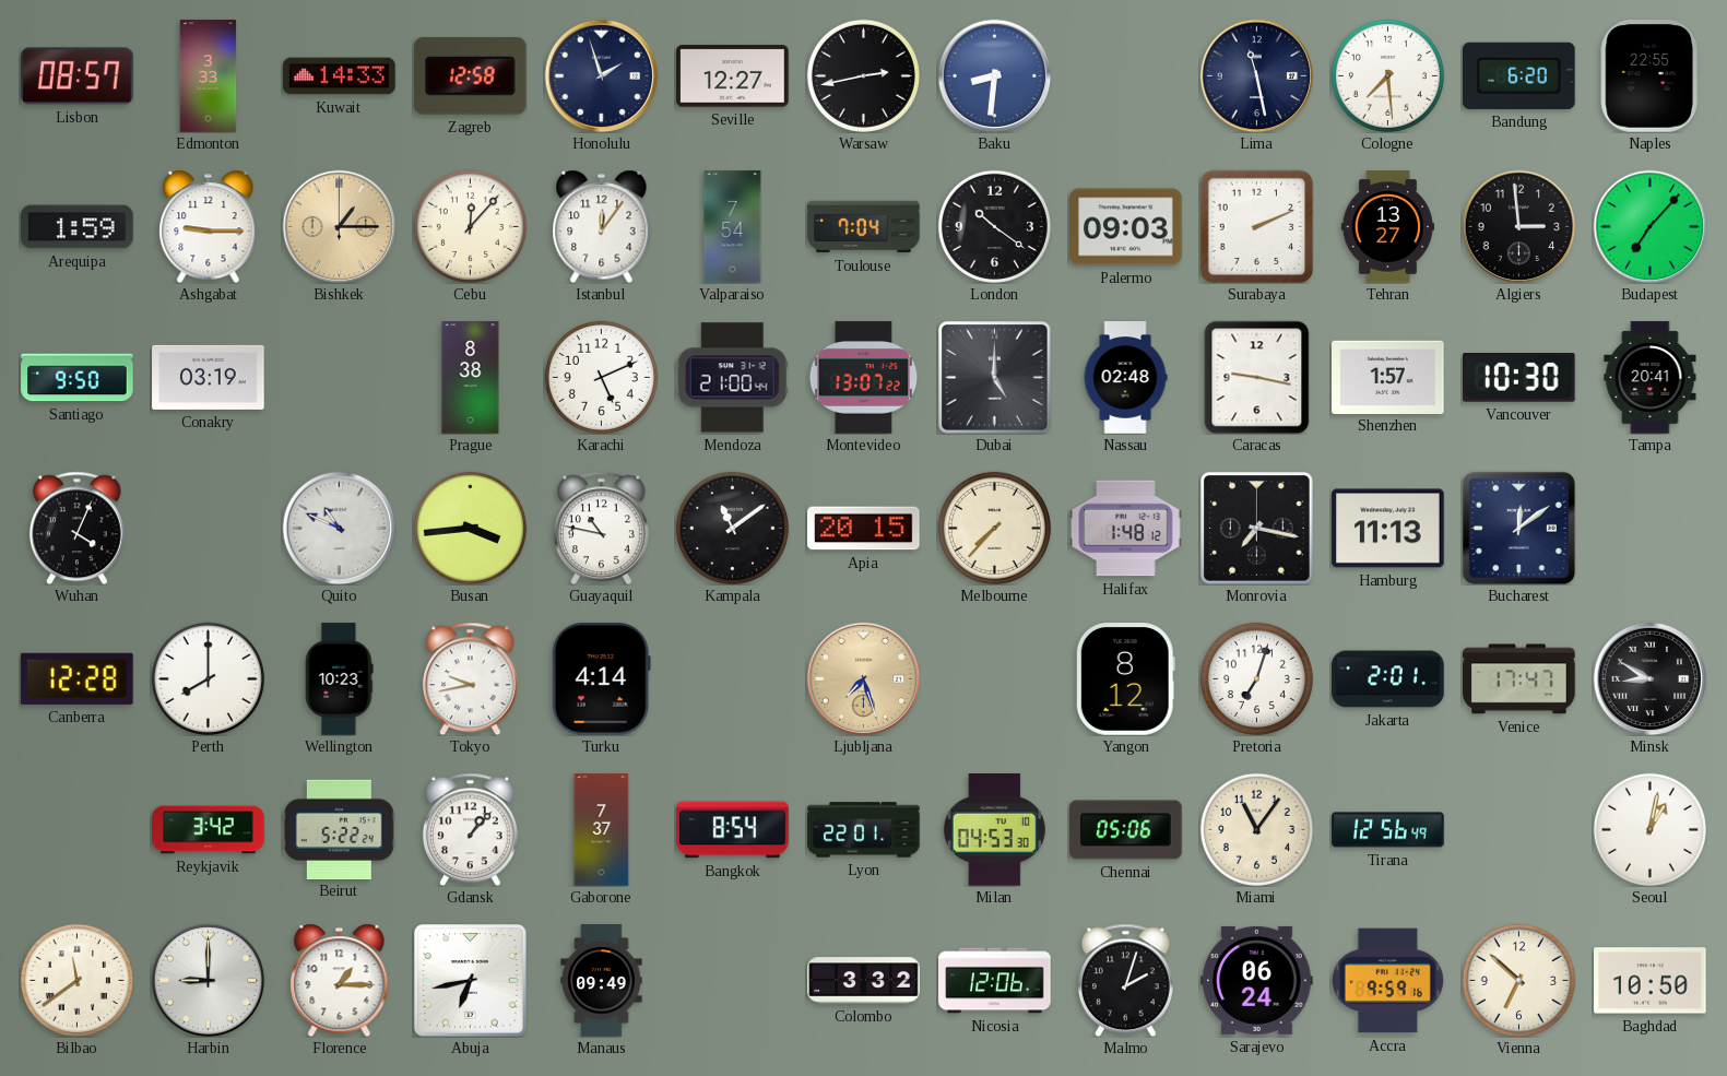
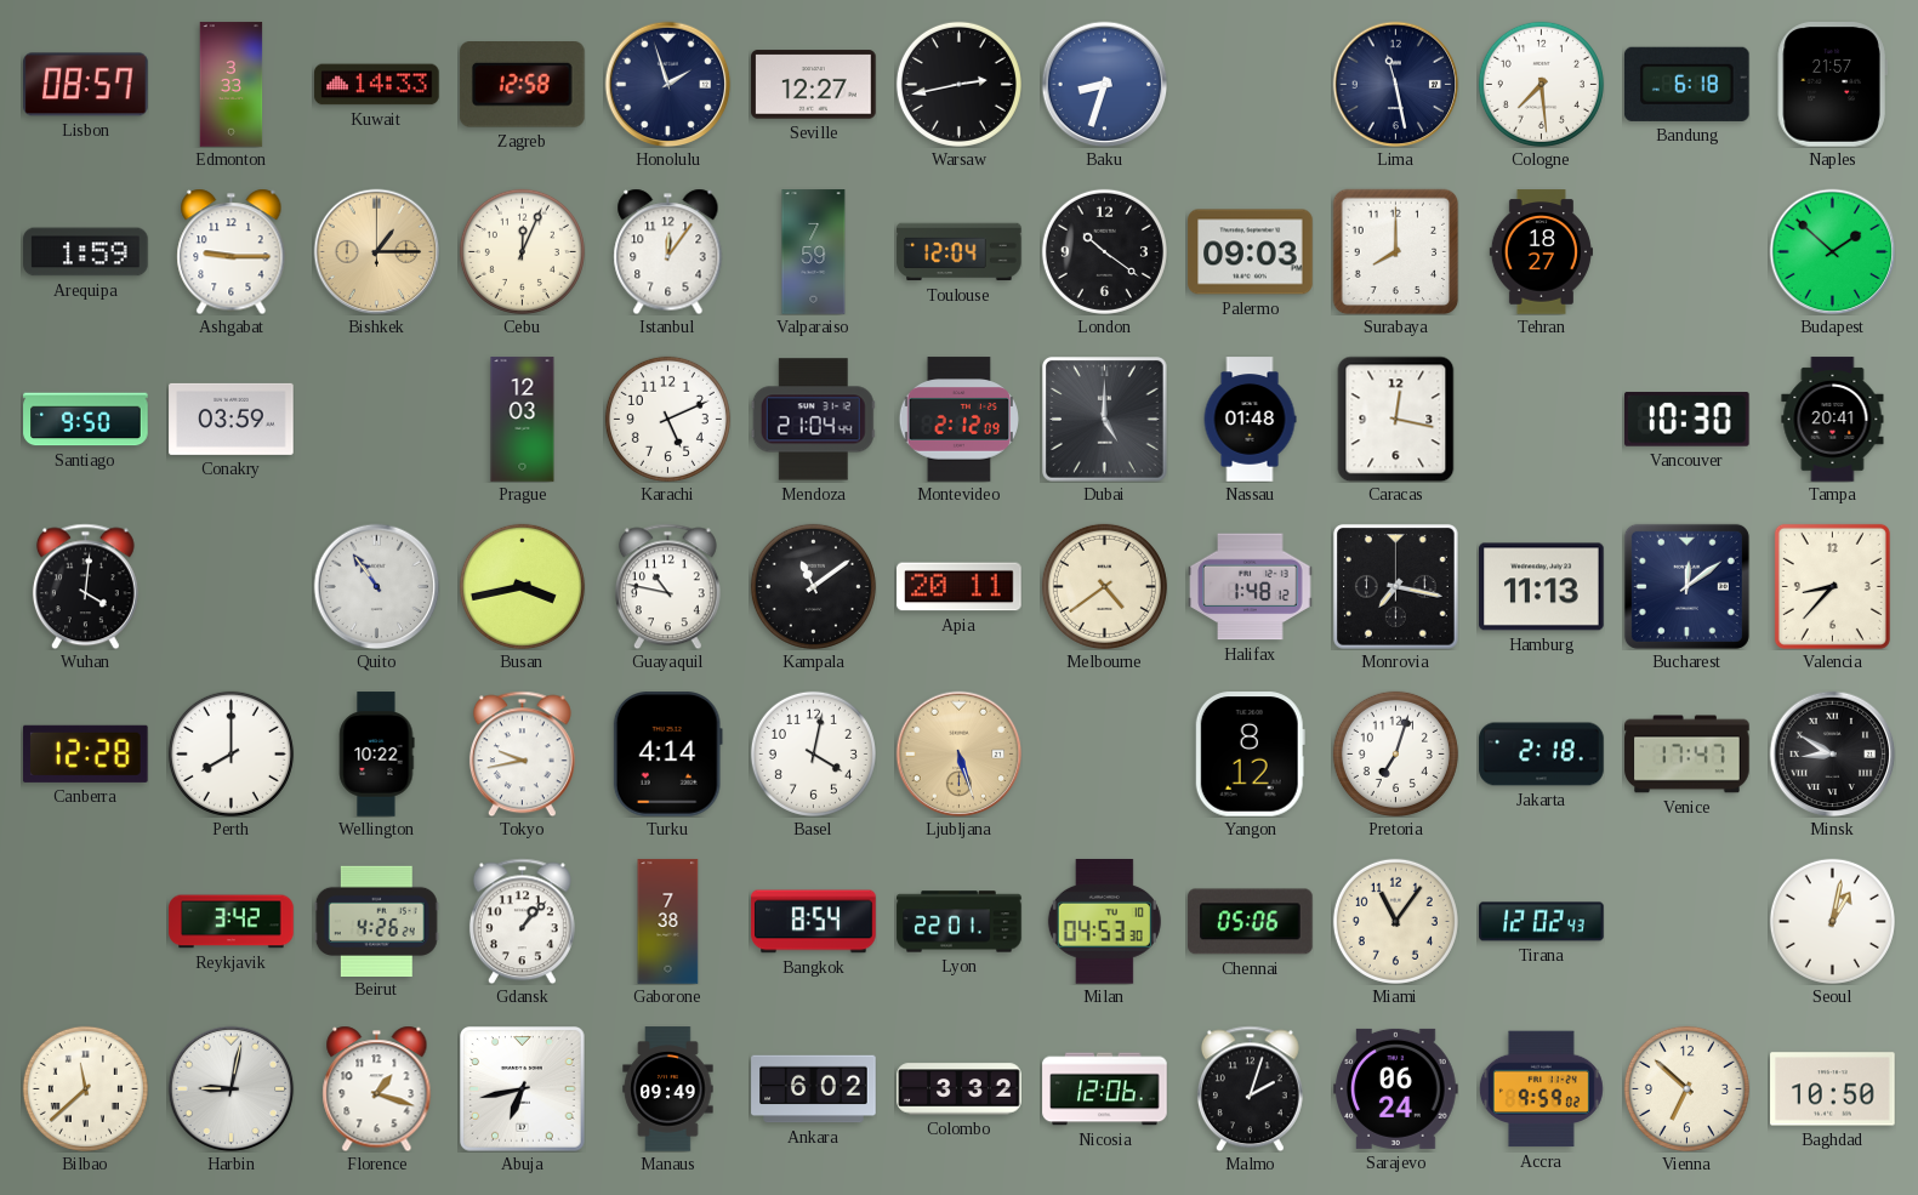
Baku: 8:31 -> 8:33 (1104, 84)
Bandung: 6:20 -> 6:18 (1688, 84)
Naples: 22:55 -> 21:57 (1832, 85)
Cebu: 12:07 -> 12:04 (522, 251)
Valparaiso: 7:54 -> 7:59 (814, 252)
Toulouse: 7:04 -> 12:04 (960, 252)
Surabaya: 2:11 -> 8:00 (1395, 251)
Tehran: 13:27 -> 18:27 (1541, 252)
Algiers: 2:59 -> none (1518, 226)
Budapest: 7:07 -> 1:52 (1832, 251)
Conakry: 03:19 -> 03:59 (232, 419)
Prague: 8:38 -> 12:03 (523, 420)
Mendoza: 21:00 -> 21:04 (813, 420)
Montevideo: 13:07 -> 2:12 (958, 420)
Nassau: 02:48 -> 01:48 (1250, 420)
Caracas: 9:17 -> 12:17 (1396, 419)
Shenzhen: 1:57 -> none (1388, 377)
Wuhan: 4:04 -> 4:01 (85, 586)
Quito: 10:49 -> 10:54 (376, 586)
Busan: 3:44 -> 3:43 (522, 586)
Apia: 20:15 -> 20:11 (960, 587)
Melbourne: 7:37 -> 4:39 (1104, 586)
Valencia: none -> 8:37 (1832, 586)
Wellington: 10:23 -> 10:22 (377, 755)
Basel: none -> 4:02 (813, 753)
Ljubljana: 7:27 -> 5:27 (958, 753)
Jakarta: 2:01 -> 2:18 (1542, 755)
Beirut: 5:22 -> 4:26 (376, 921)
Gaborone: 7:37 -> 7:38 (668, 922)
Tirana: 12:56 -> 12:02 (1542, 922)
Bilbao: 11:39 -> 11:38 (85, 1088)
Harbin: 9:00 -> 9:02 (230, 1088)
Florence: 1:15 -> 1:18 (377, 1088)
Ankara: none -> 6:02 (814, 1089)
Accra: 9:59:16 -> 9:59:02 (1541, 1089)
